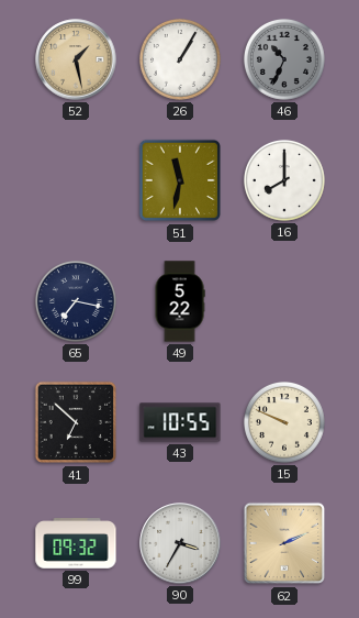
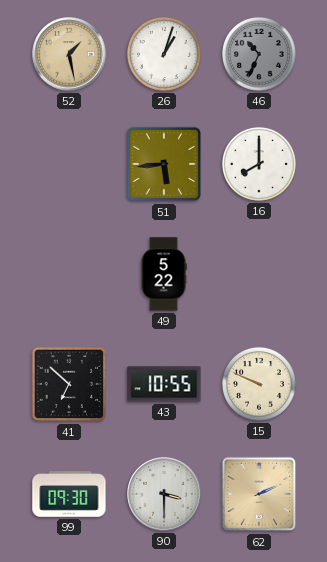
26: 1:05 -> 1:03 (164, 54)
51: 11:32 -> 5:44 (164, 164)
65: 7:17 -> none (76, 301)
99: 09:32 -> 09:30 (69, 494)
90: 3:35 -> 3:30 (164, 494)
